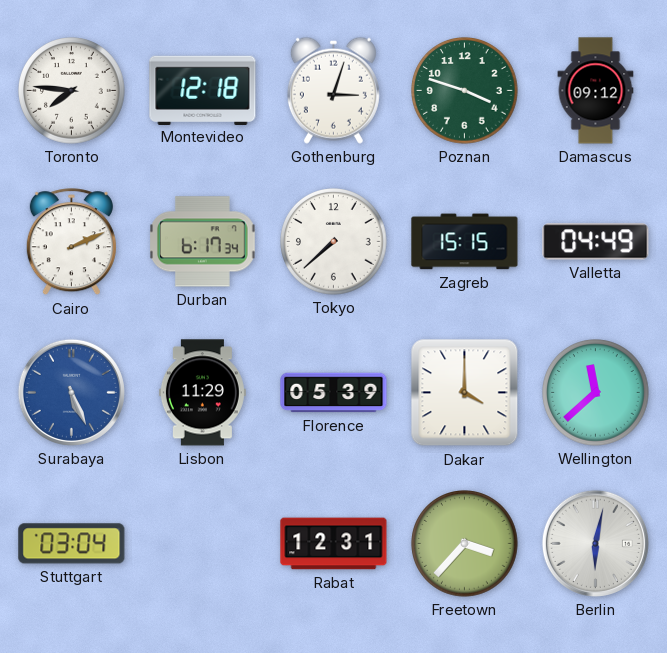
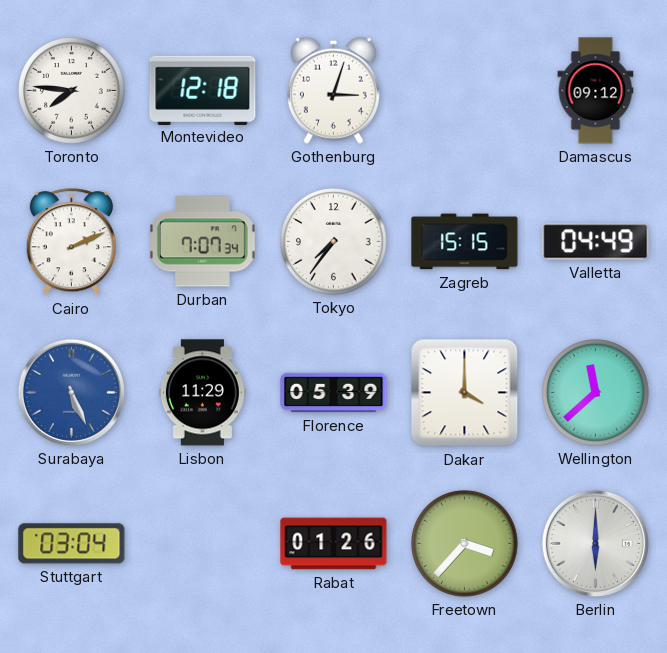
Poznan: 3:48 -> none (465, 91)
Durban: 6:17 -> 7:07 (203, 242)
Tokyo: 7:38 -> 7:36 (334, 242)
Rabat: 12:31 -> 01:26 (334, 544)
Berlin: 6:02 -> 6:00 (595, 543)
